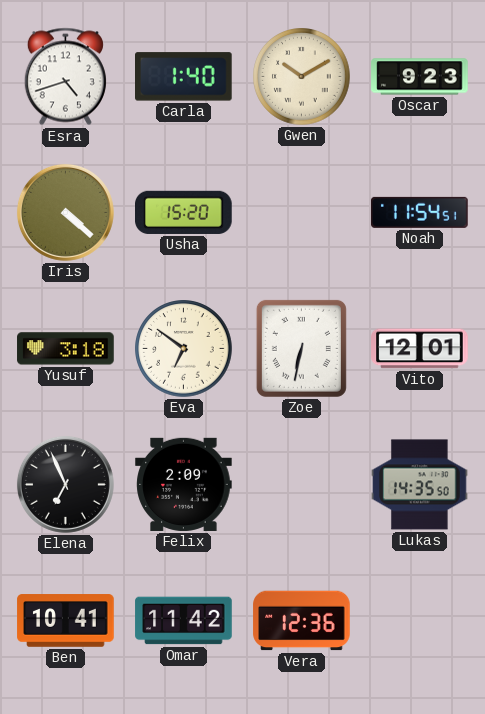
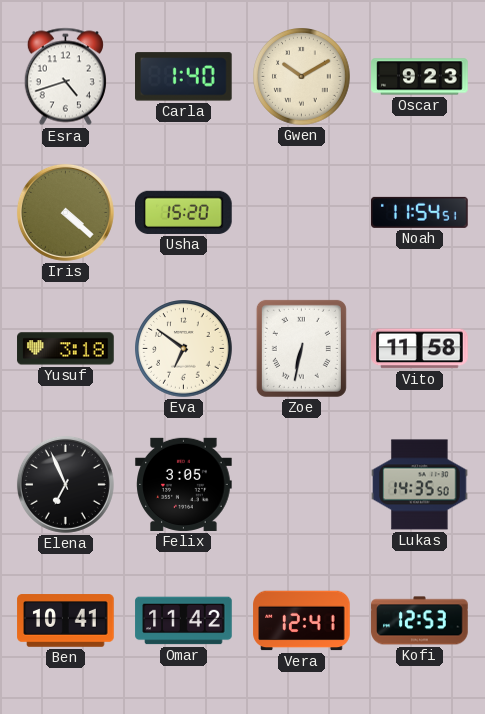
Vito: 12:01 -> 11:58 (420, 349)
Felix: 2:09 -> 3:05 (184, 484)
Vera: 12:36 -> 12:41 (302, 621)
Kofi: none -> 12:53 (420, 621)
